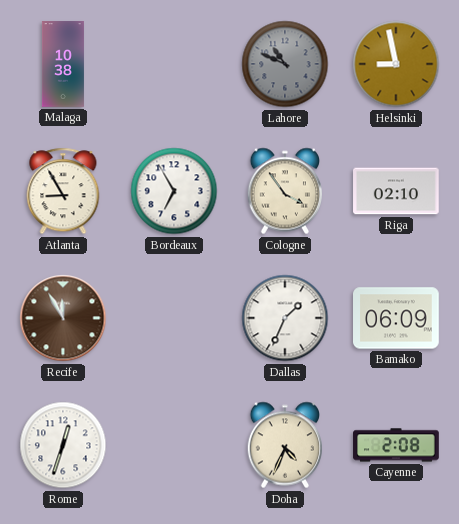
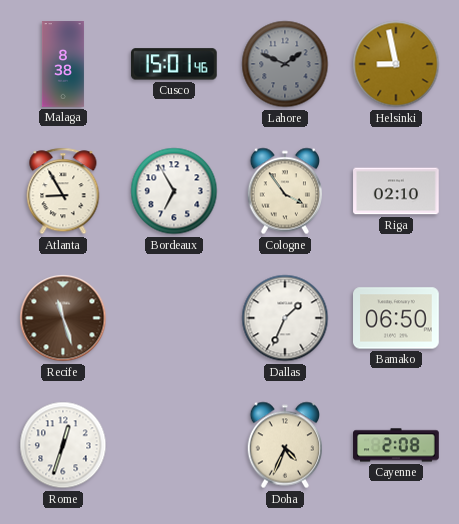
Malaga: 10:38 -> 8:38 (63, 64)
Cusco: none -> 15:01 (174, 64)
Lahore: 10:49 -> 1:49 (285, 64)
Recife: 11:55 -> 11:27 (63, 318)
Bamako: 06:09 -> 06:50 (396, 318)
